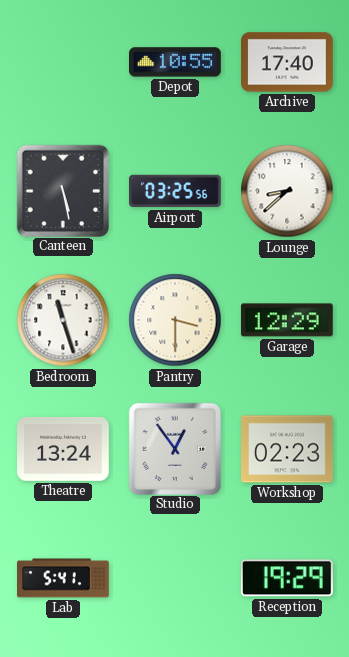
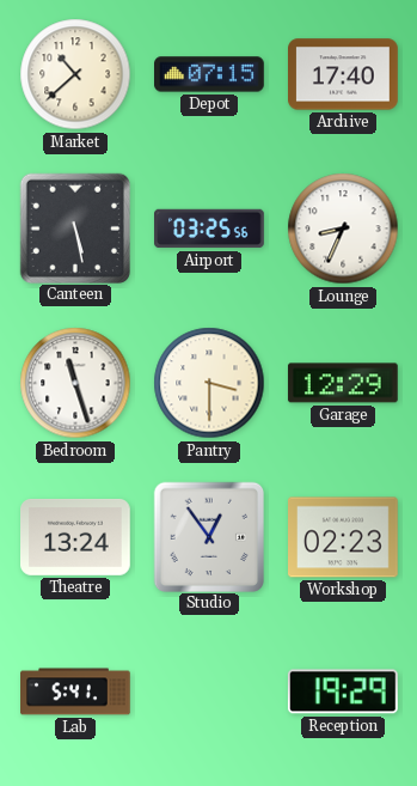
Market: none -> 10:38 (75, 74)
Depot: 10:55 -> 07:15 (210, 74)
Lounge: 8:38 -> 8:34 (343, 229)
